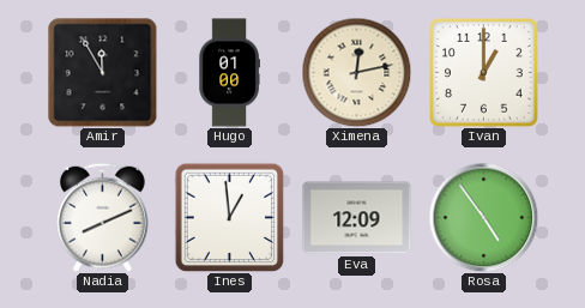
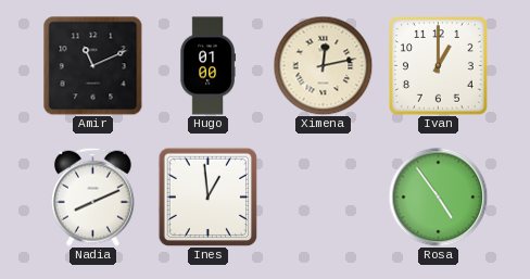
Amir: 11:55 -> 11:11 (93, 66)
Eva: 12:09 -> none (357, 218)
